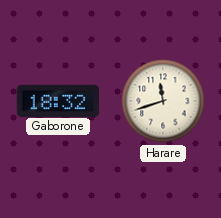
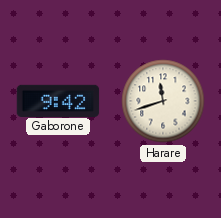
Gaborone: 18:32 -> 9:42 (58, 100)
